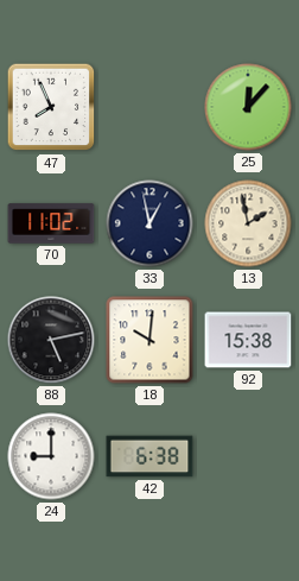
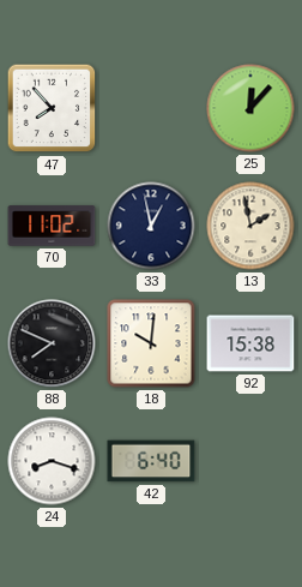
47: 7:56 -> 7:53 (52, 108)
88: 5:13 -> 7:49 (52, 343)
24: 9:00 -> 8:18 (52, 461)
42: 6:38 -> 6:40 (151, 461)
